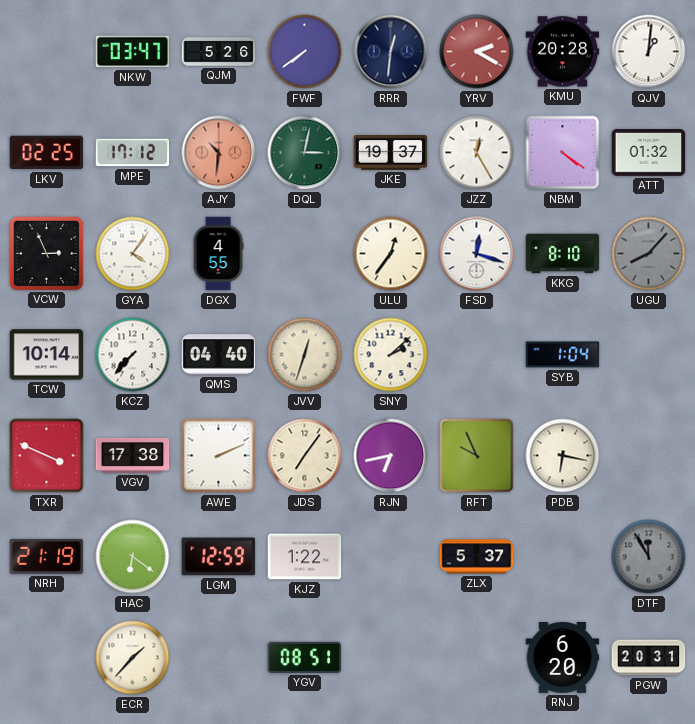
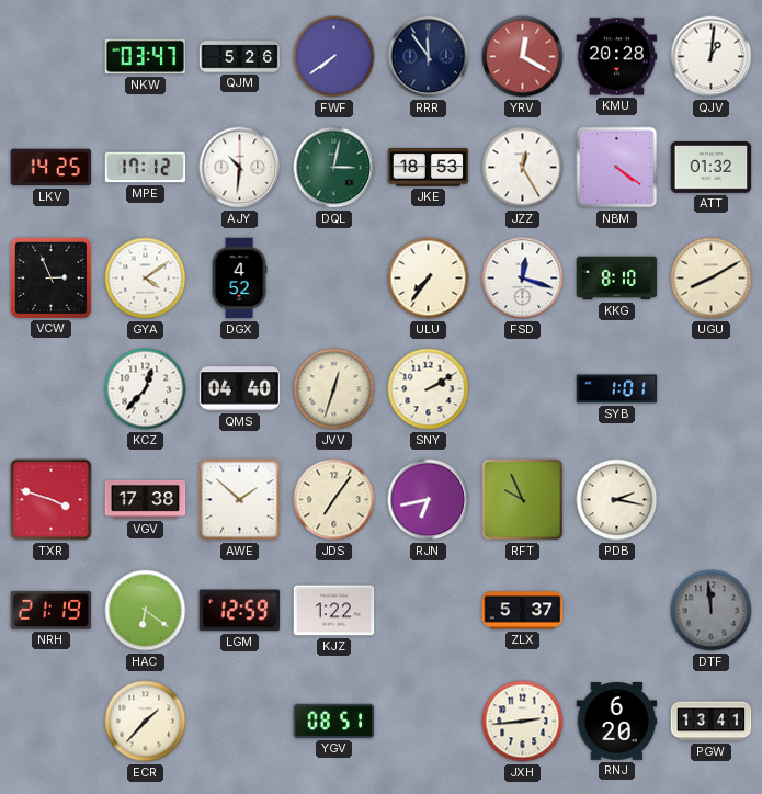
RRR: 12:31 -> 11:54 (429, 57)
YRV: 2:20 -> 12:20 (523, 57)
LKV: 02:25 -> 14:25 (52, 168)
AJY dial: salmon -> white (240, 168)
JKE: 19:37 -> 18:53 (429, 168)
GYA: 4:06 -> 4:09 (146, 279)
DGX: 4:55 -> 4:52 (239, 279)
ULU: 12:36 -> 7:36 (429, 279)
UGU: 8:07 -> 8:10 (712, 279)
UGU dial: grey -> cream (712, 279)
TCW: 10:14 -> none (47, 355)
KCZ: 7:37 -> 12:37 (146, 389)
SNY: 2:08 -> 2:10 (429, 389)
SYB: 1:04 -> 1:01 (617, 389)
TXR: 3:49 -> 3:48 (52, 500)
AWE: 2:11 -> 1:52 (240, 500)
PDB: 6:17 -> 2:17 (617, 500)
DTF: 11:55 -> 11:59 (712, 611)
JXH: none -> 2:44 (523, 722)
PGW: 20:31 -> 13:41 (712, 722)
